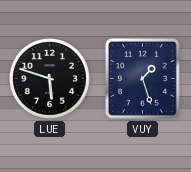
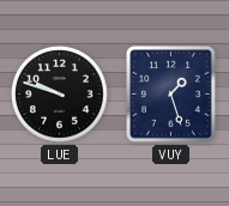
LUE: 5:48 -> 9:48 (60, 95)
